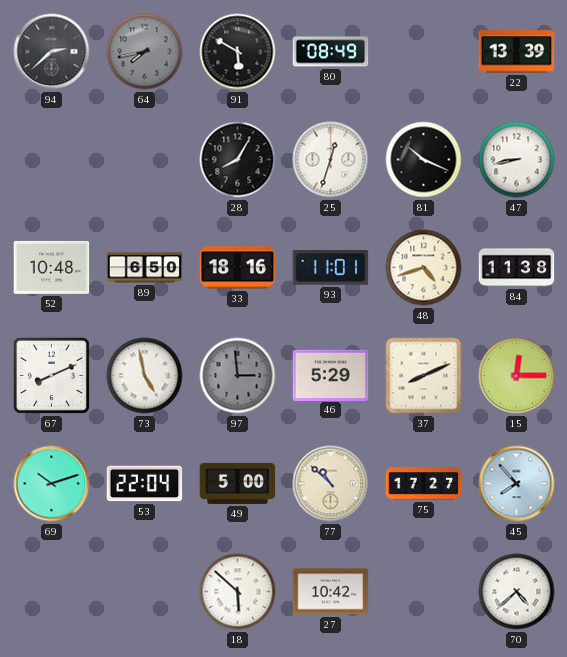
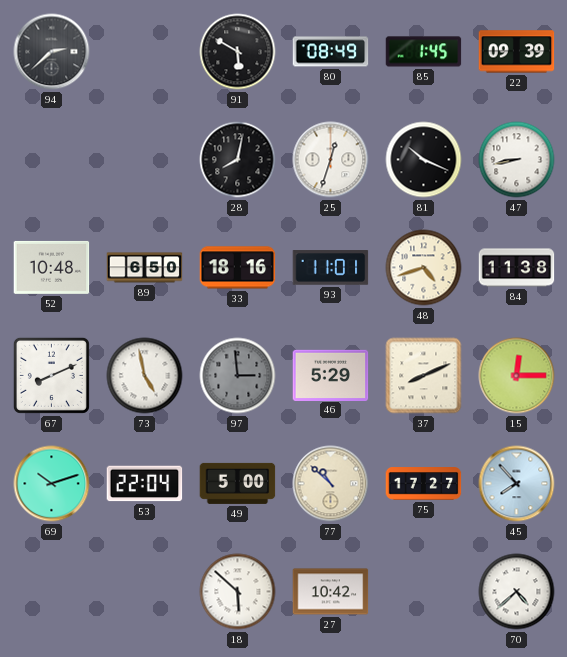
64: 7:43 -> none (145, 52)
85: none -> 1:45 (424, 52)
22: 13:39 -> 09:39 (517, 52)
28: 8:05 -> 8:02 (238, 160)
